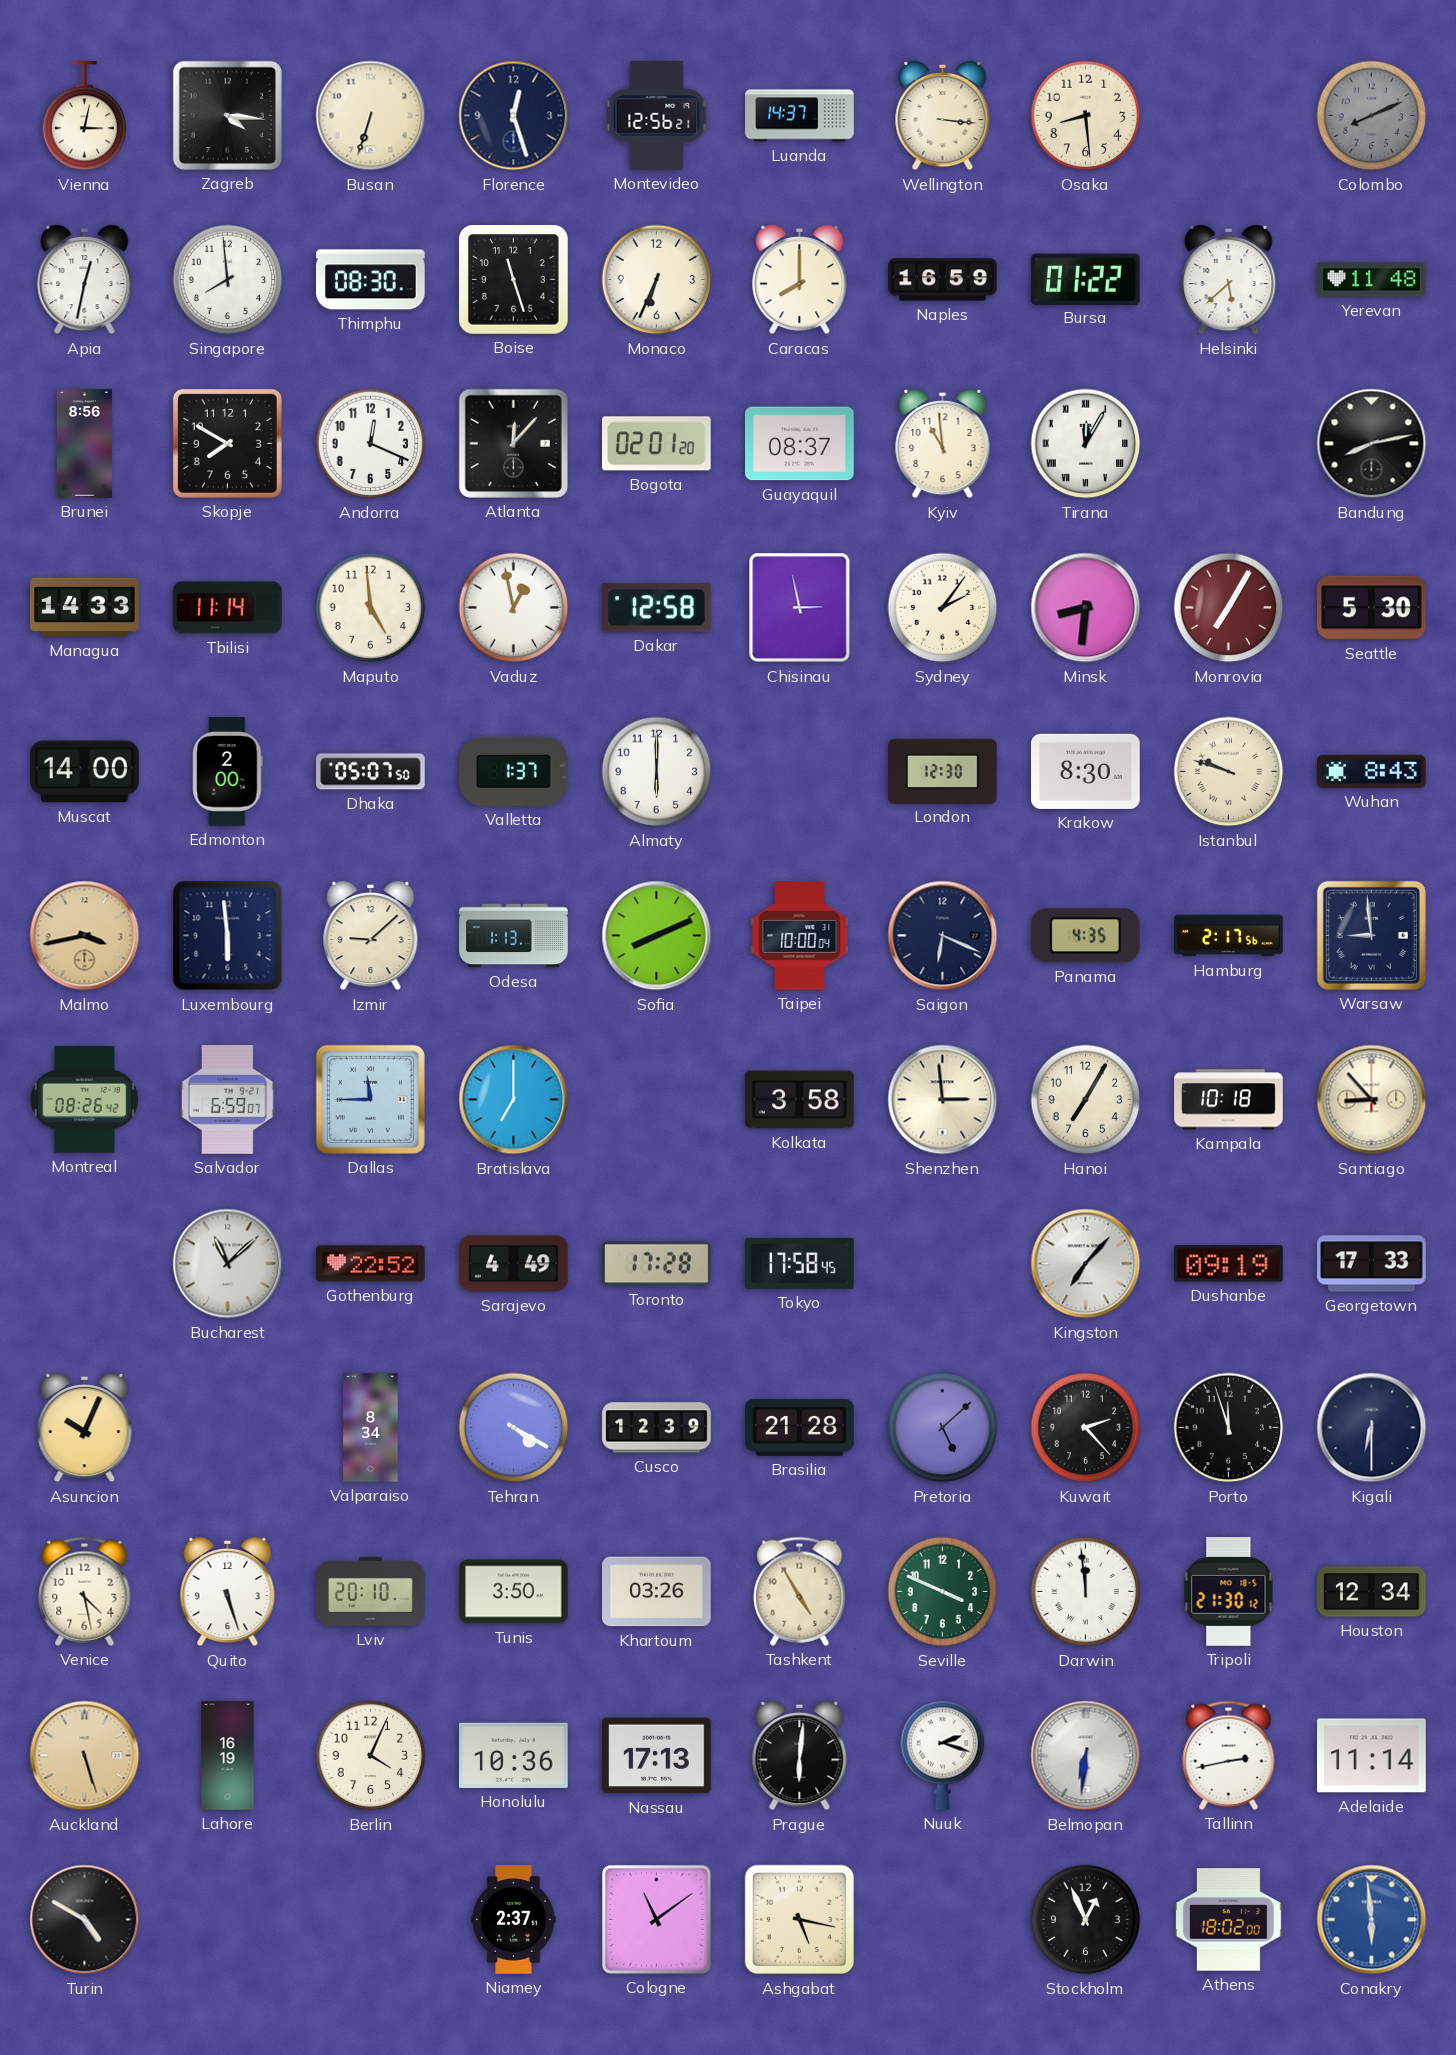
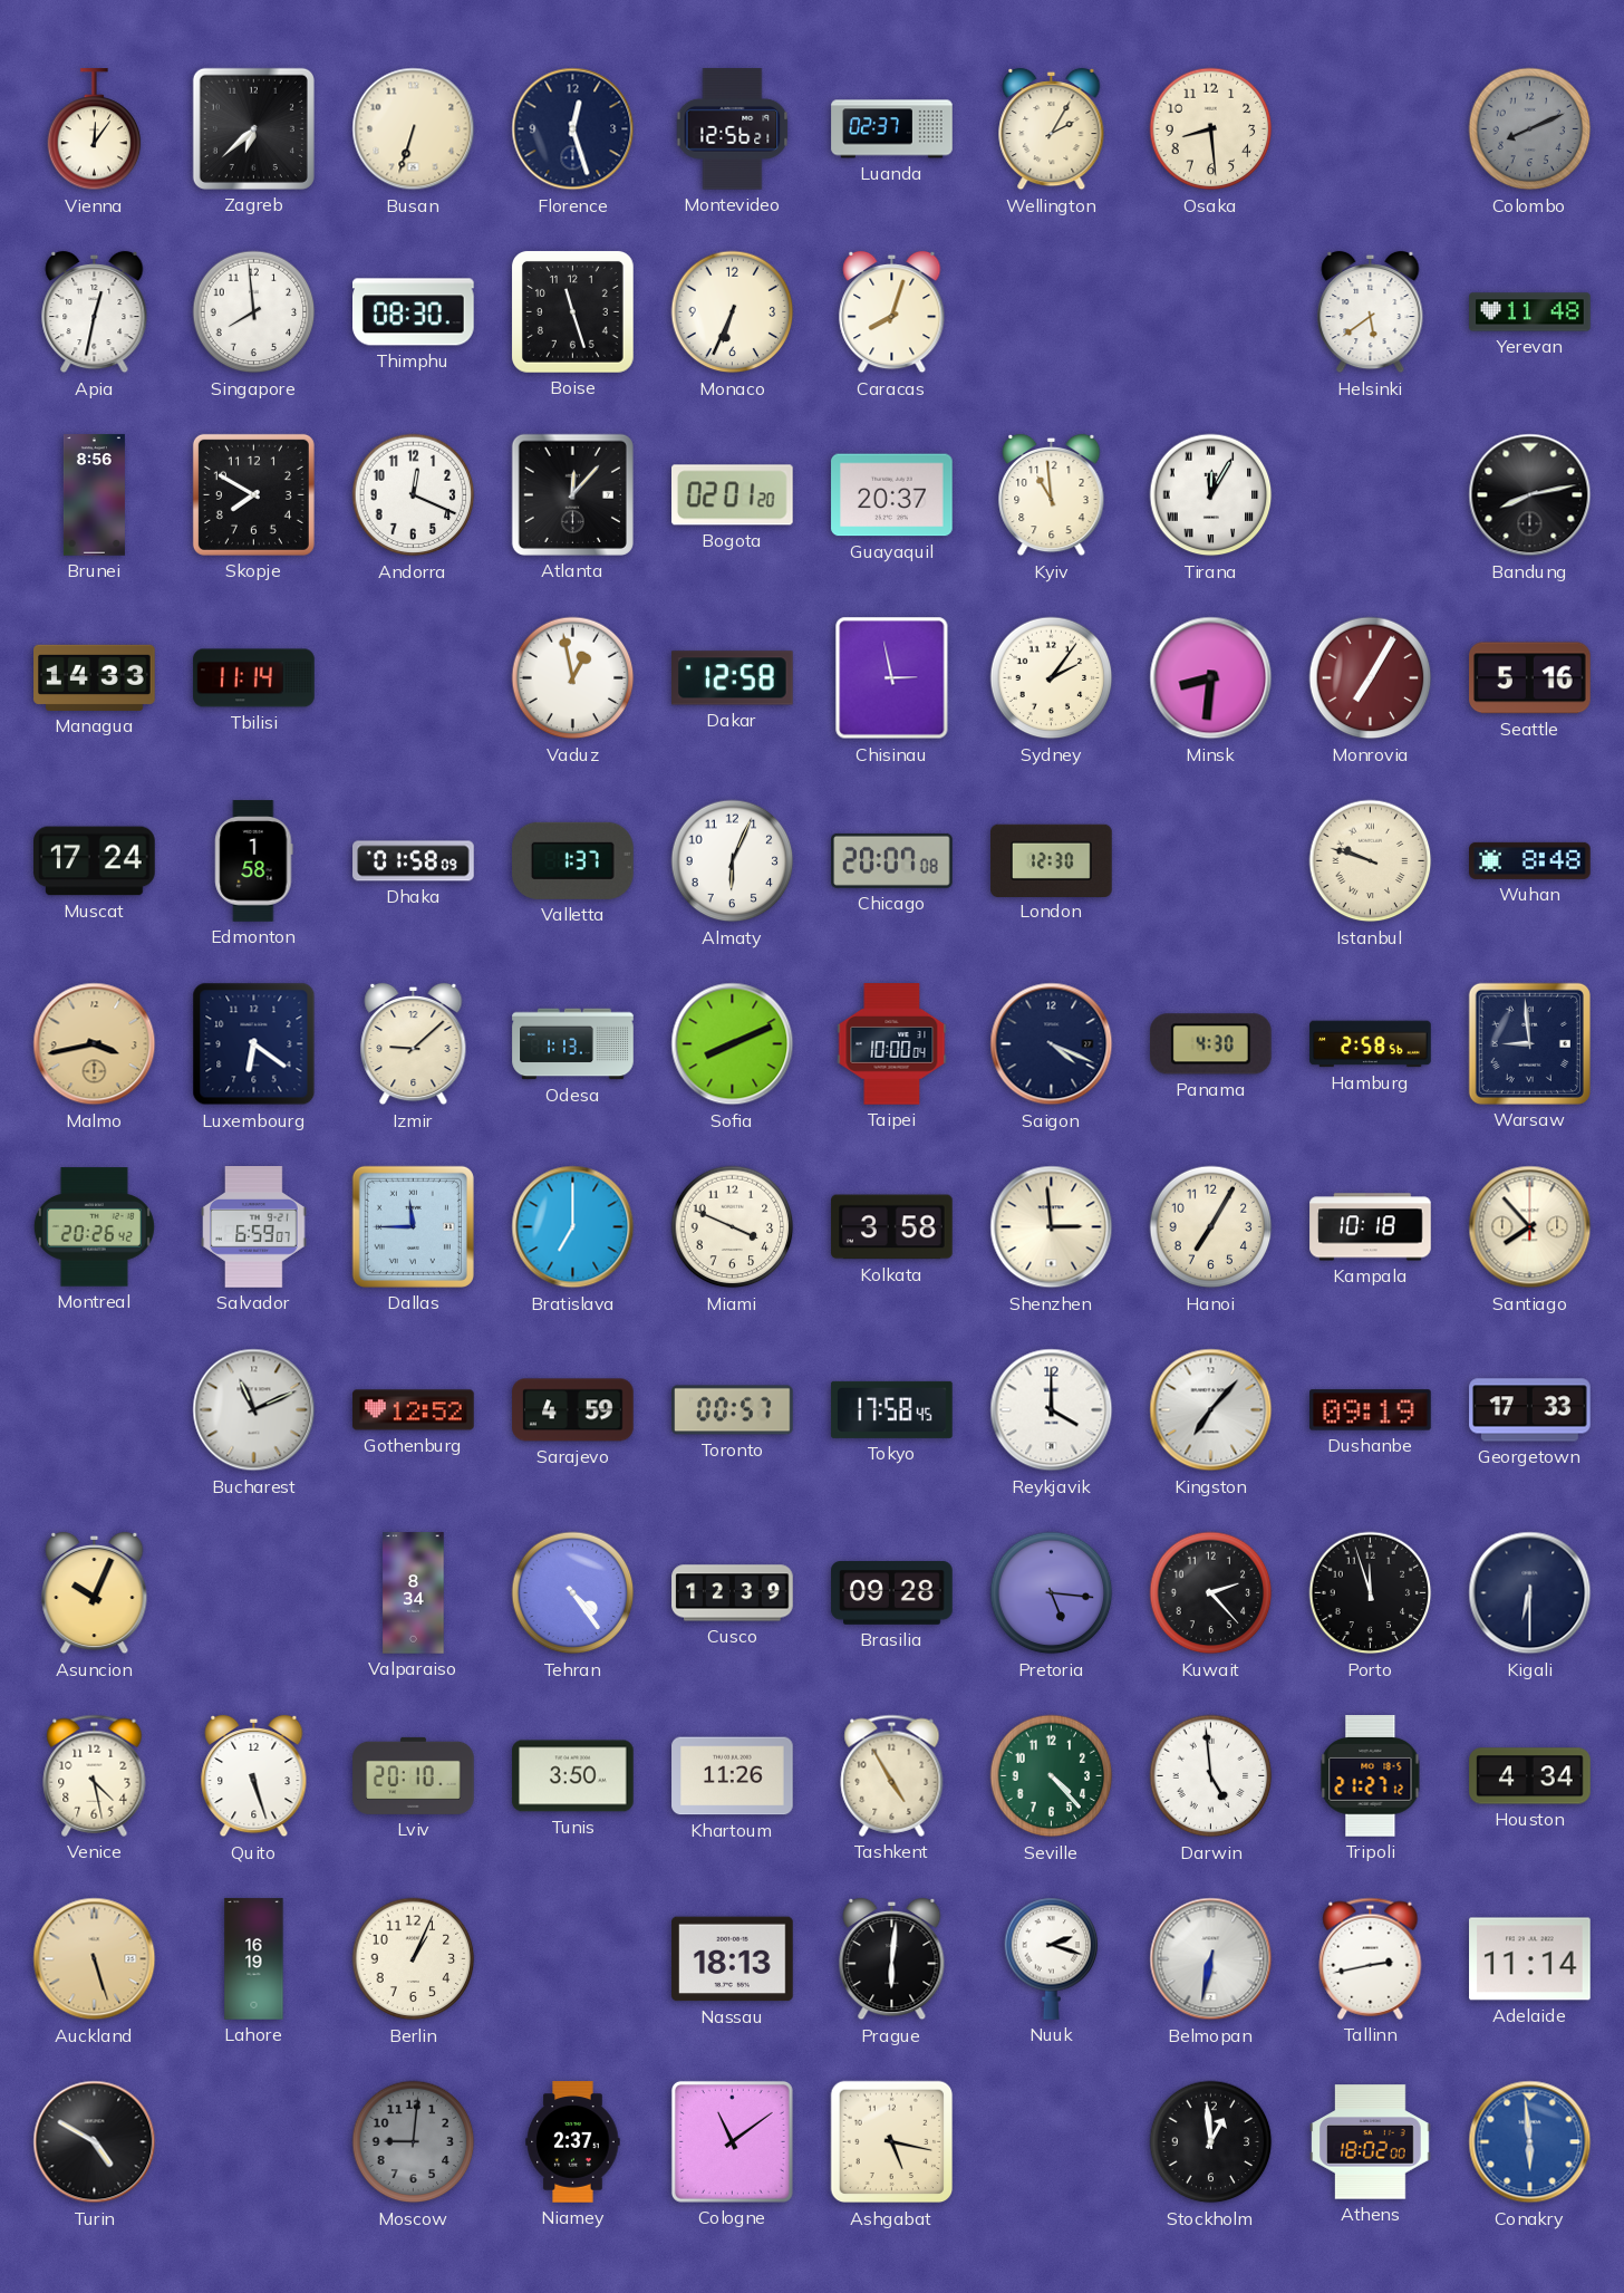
Vienna: 3:02 -> 12:06 (95, 129)
Zagreb: 4:16 -> 6:38 (253, 128)
Luanda: 14:37 -> 02:37 (892, 129)
Wellington: 3:16 -> 2:05 (1052, 129)
Caracas: 8:00 -> 8:03 (892, 312)
Naples: 16:59 -> none (943, 280)
Bursa: 01:22 -> none (1086, 279)
Helsinki: 5:38 -> 5:39 (1371, 312)
Guayaquil: 08:37 -> 20:37 (892, 495)
Maputo: 4:59 -> none (371, 608)
Seattle: 5:30 -> 5:16 (1530, 678)
Muscat: 14:00 -> 17:24 (95, 861)
Edmonton: 2:00 -> 1:58 (254, 861)
Dhaka: 05:07 -> 01:58 (414, 861)
Almaty: 6:00 -> 6:04 (733, 861)
Chicago: none -> 20:07 (892, 860)
Krakow: 8:30 -> none (1086, 771)
Wuhan: 8:43 -> 8:48 (1530, 860)
Luxembourg: 5:59 -> 6:21 (254, 1044)
Saigon: 6:19 -> 4:19 (1052, 1044)
Panama: 4:35 -> 4:30 (1210, 1044)
Hamburg: 2:17 -> 2:58 (1371, 1044)
Montreal: 08:26 -> 20:26 (94, 1227)
Miami: none -> 3:49 (733, 1227)
Santiago: 8:53 -> 7:53 (1530, 1227)
Bucharest: 11:08 -> 11:11 (254, 1410)
Gothenburg: 22:52 -> 12:52 (414, 1410)
Sarajevo: 4:49 -> 4:59 (573, 1410)
Toronto: 17:28 -> 00:57 (733, 1410)
Reykjavik: none -> 4:00 (1052, 1410)
Tehran: 4:20 -> 4:24 (573, 1593)
Brasilia: 21:28 -> 09:28 (892, 1593)
Pretoria: 5:08 -> 5:16 (1052, 1593)
Khartoum: 03:26 -> 11:26 (733, 1776)
Seville: 3:49 -> 4:23 (1052, 1776)
Darwin: 11:59 -> 4:59 (1211, 1776)
Tripoli: 21:30 -> 21:27 (1371, 1776)
Houston: 12:34 -> 4:34 (1530, 1776)
Berlin: 4:04 -> 1:04 (414, 1959)
Honolulu: 10:36 -> none (514, 1755)
Nassau: 17:13 -> 18:13 (733, 1959)
Belmopan: 6:31 -> 6:32 (1211, 1959)
Moscow: none -> 9:01 (414, 2142)
Stockholm: 12:56 -> 12:59 (1211, 2142)
